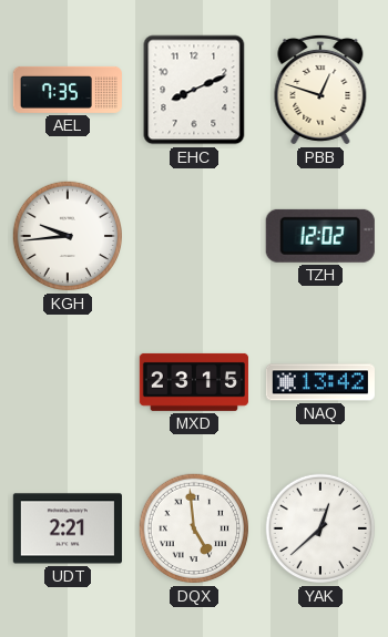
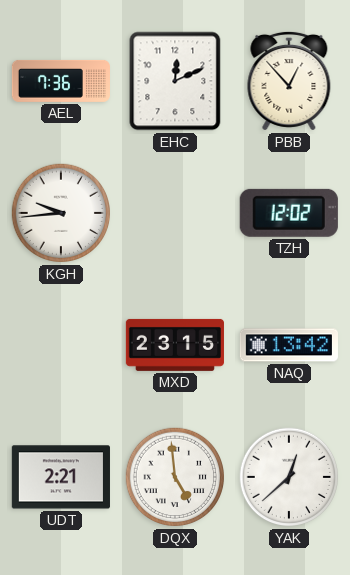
AEL: 7:35 -> 7:36 (61, 81)
EHC: 8:11 -> 12:11 (175, 81)
PBB: 12:48 -> 12:53 (289, 81)
